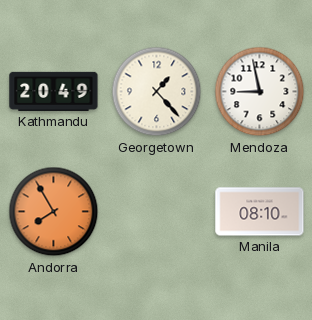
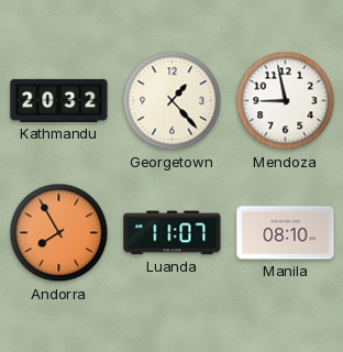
Kathmandu: 20:49 -> 20:32 (59, 100)
Luanda: none -> 11:07 (173, 233)
